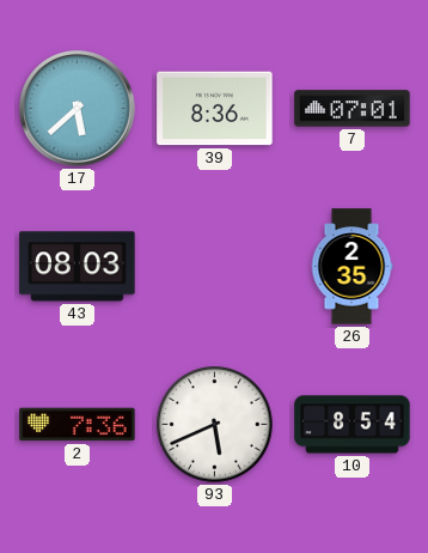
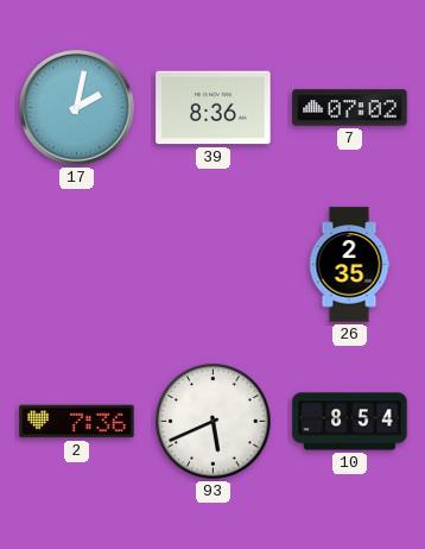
17: 5:38 -> 2:02 (77, 108)
7: 07:01 -> 07:02 (350, 108)
43: 08:03 -> none (78, 267)
